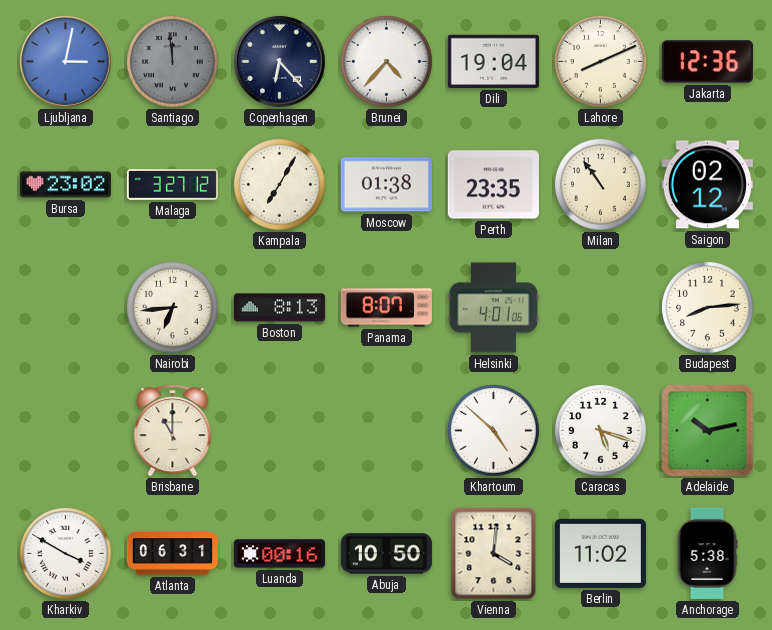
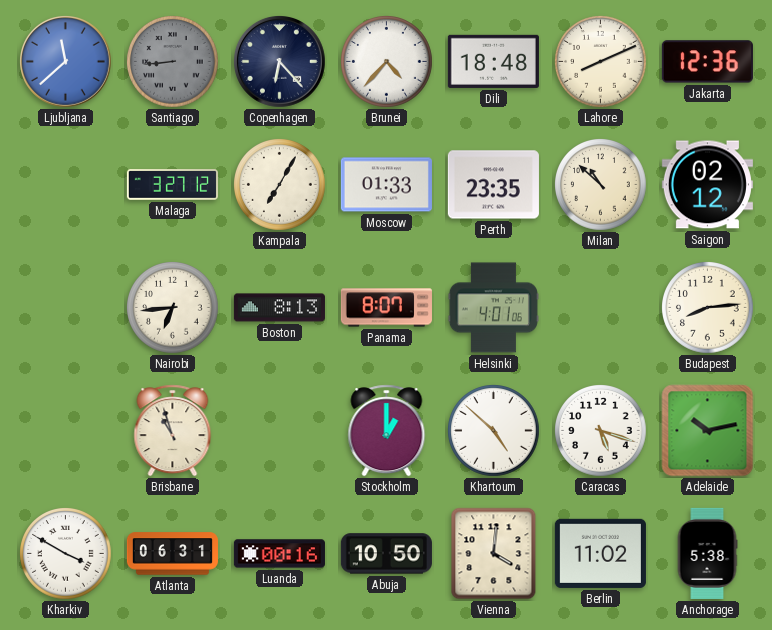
Ljubljana: 3:02 -> 11:38 (66, 62)
Santiago: 11:59 -> 8:44 (173, 62)
Dili: 19:04 -> 18:48 (493, 61)
Bursa: 23:02 -> none (65, 185)
Moscow: 01:38 -> 01:33 (386, 185)
Milan: 10:54 -> 10:52 (601, 185)
Brisbane: 11:00 -> 10:57 (173, 431)
Stockholm: none -> 1:00 (387, 431)
